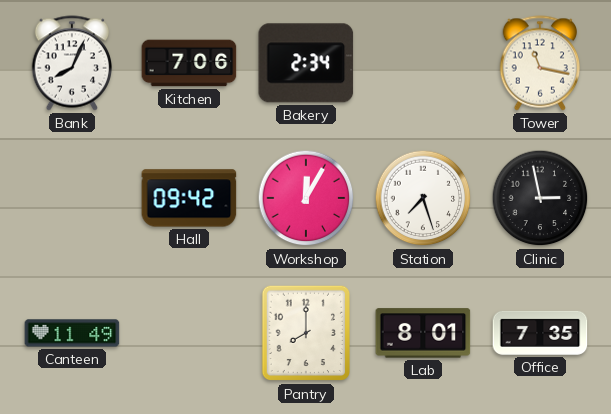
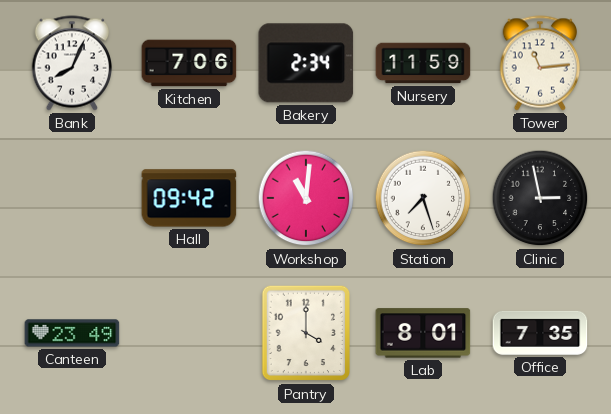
Nursery: none -> 11:59 (423, 63)
Tower: 11:17 -> 11:14 (539, 63)
Workshop: 12:05 -> 11:01 (306, 198)
Canteen: 11:49 -> 23:49 (72, 333)
Pantry: 8:00 -> 4:00 (305, 333)
